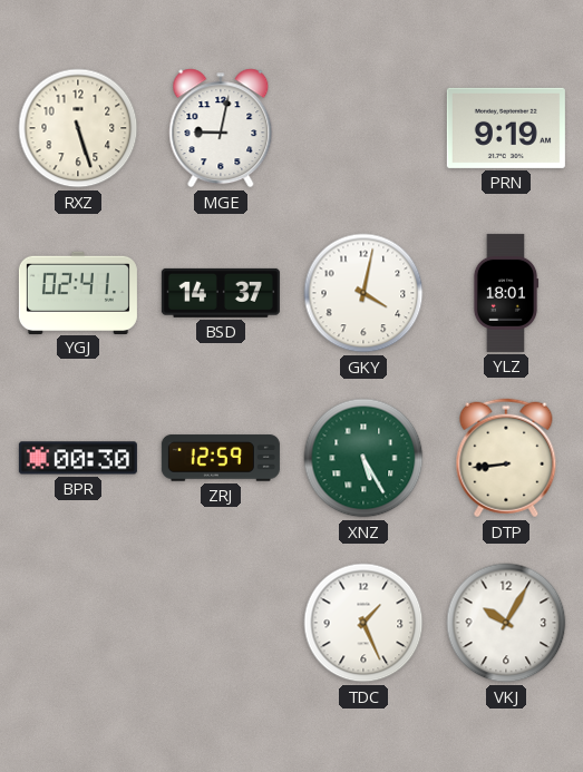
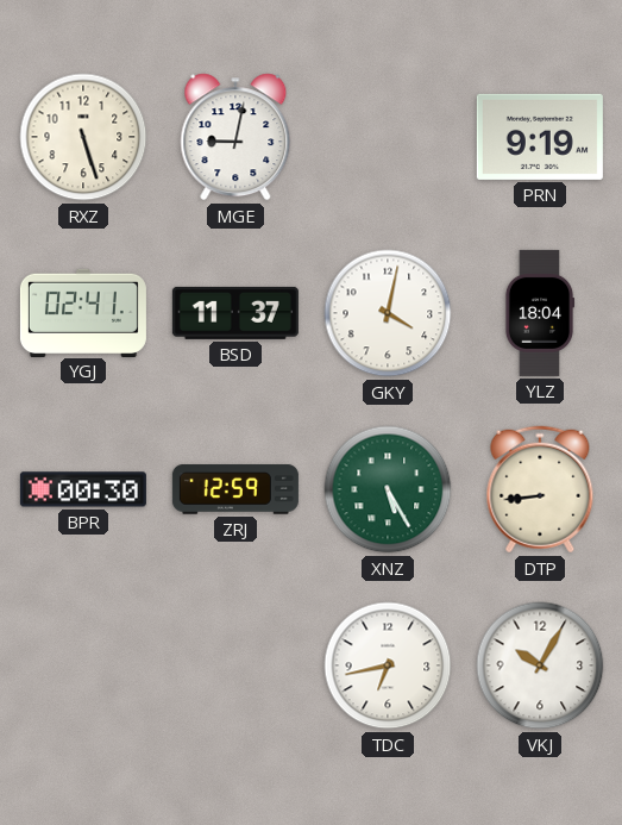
BSD: 14:37 -> 11:37 (235, 313)
YLZ: 18:01 -> 18:04 (540, 313)
TDC: 1:26 -> 6:43 (388, 665)
